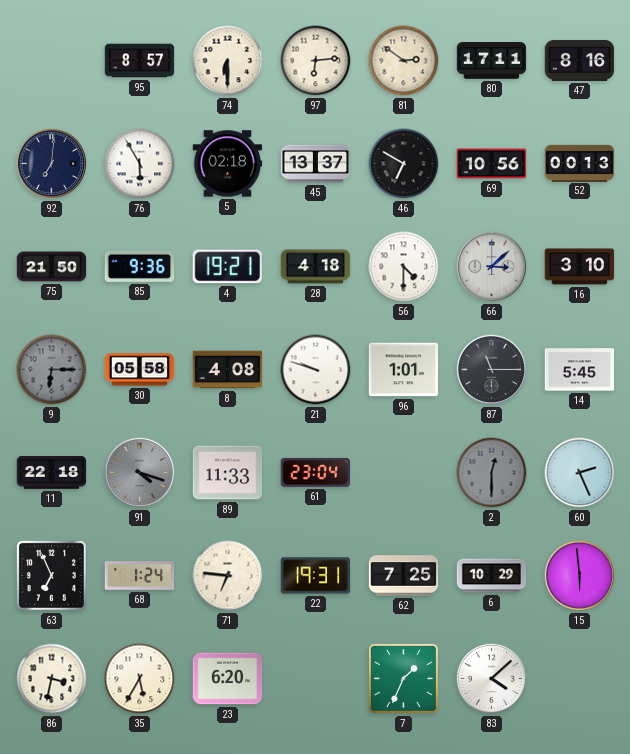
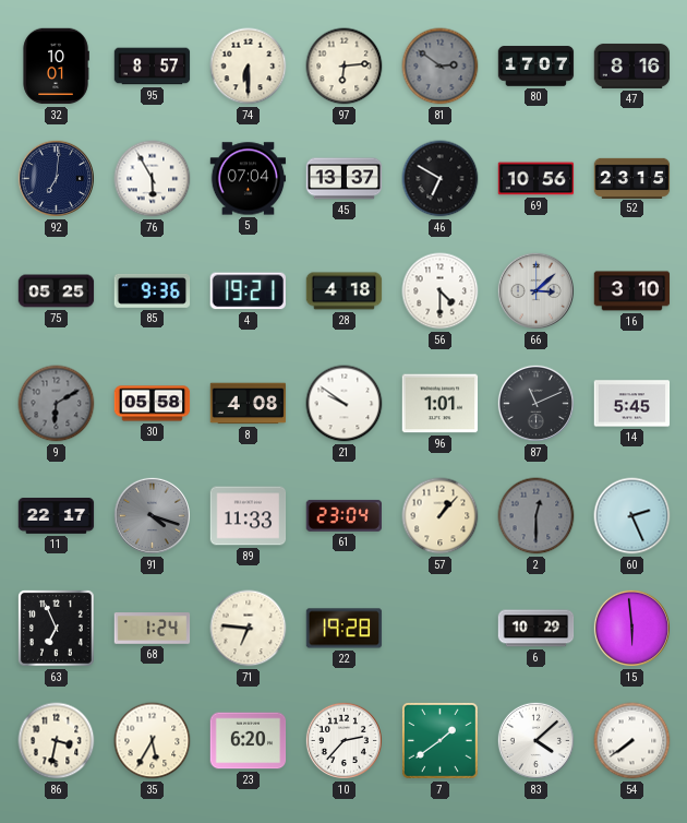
32: none -> 10:01 (56, 67)
81 dial: cream -> grey (441, 67)
80: 17:11 -> 17:07 (537, 67)
5: 02:18 -> 07:04 (249, 179)
52: 00:13 -> 23:15 (632, 178)
75: 21:50 -> 05:25 (57, 291)
9: 6:15 -> 6:10 (57, 404)
21: 9:48 -> 9:51 (345, 404)
87: 11:15 -> 11:11 (535, 403)
11: 22:18 -> 22:17 (57, 516)
57: none -> 1:07 (441, 516)
22: 19:31 -> 19:28 (345, 629)
62: 7:25 -> none (404, 576)
10: none -> 2:37 (343, 740)
7: 1:34 -> 1:39 (439, 740)
54: none -> 7:39 (632, 741)
